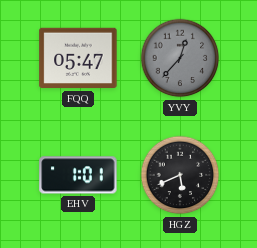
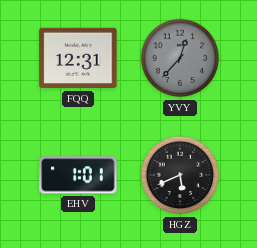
FQQ: 05:47 -> 12:31 (78, 58)
